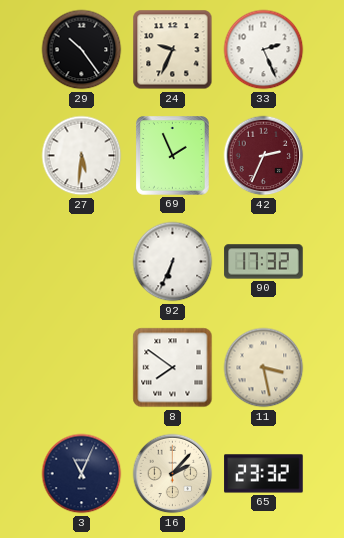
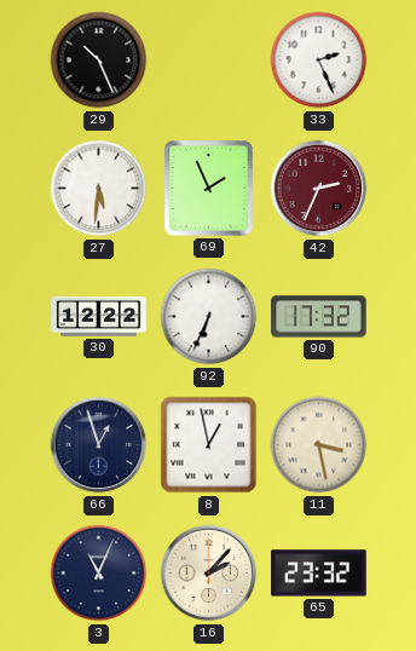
29: 10:24 -> 10:26 (99, 61)
24: 9:34 -> none (173, 50)
30: none -> 12:22 (99, 316)
66: none -> 12:57 (99, 445)
8: 7:51 -> 12:58 (209, 445)
